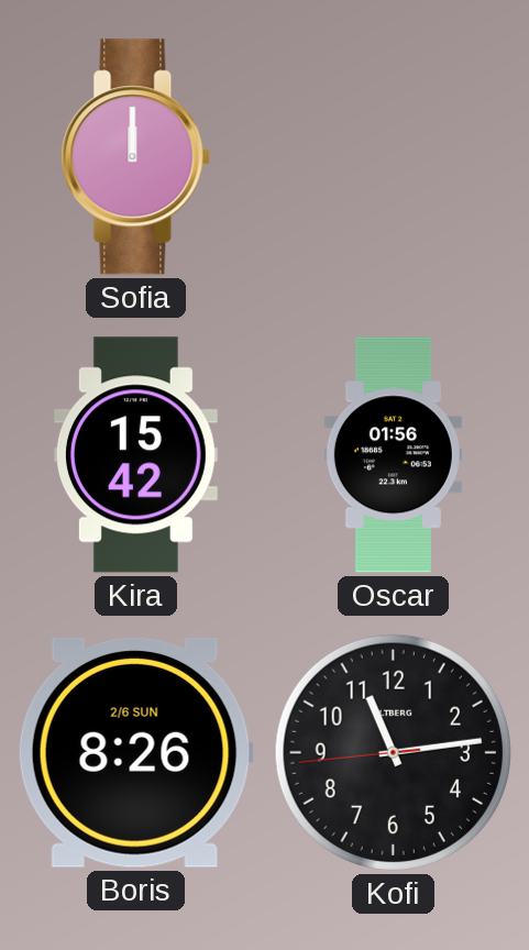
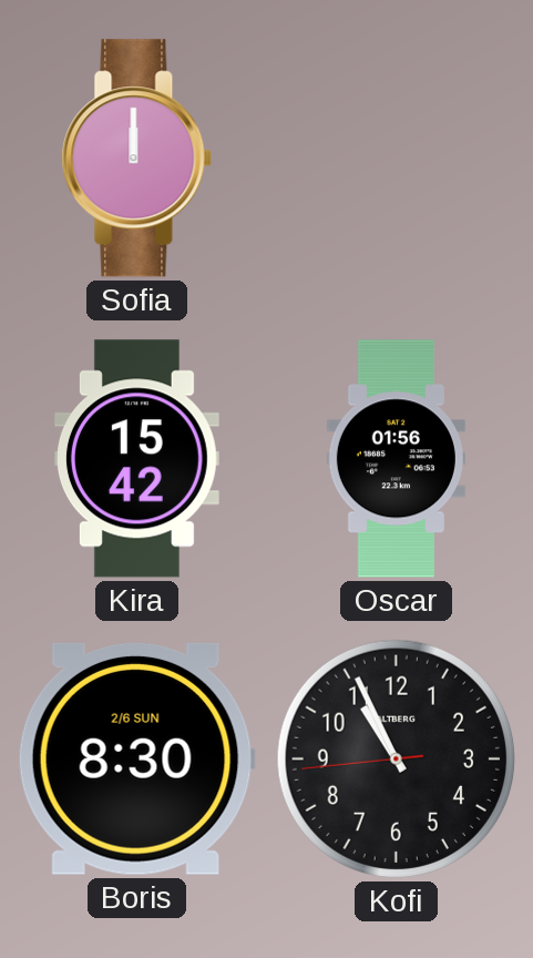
Boris: 8:26 -> 8:30 (136, 758)
Kofi: 11:13 -> 10:55 (396, 758)
